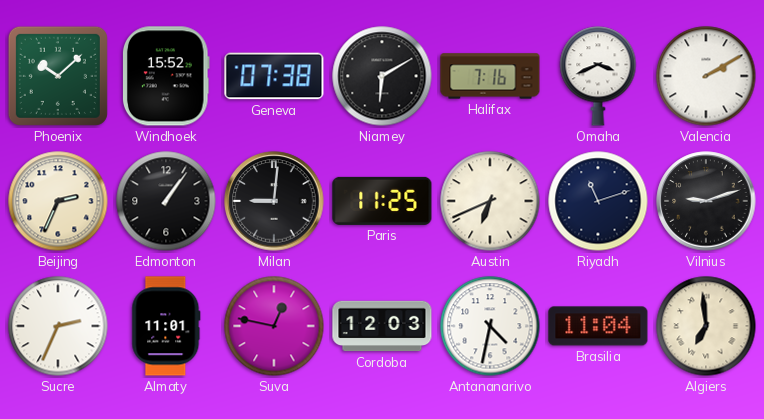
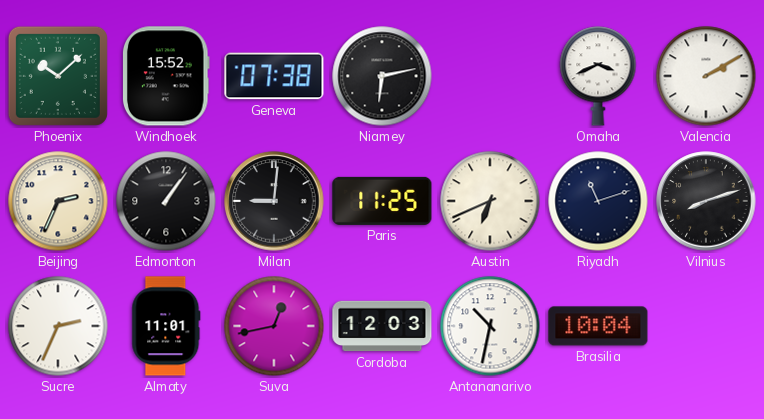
Niamey: 6:10 -> 6:13 (382, 76)
Halifax: 7:16 -> none (490, 76)
Vilnius: 9:12 -> 8:12 (706, 201)
Suva: 12:47 -> 12:43 (274, 326)
Antananarivo: 4:32 -> 10:32 (490, 326)
Brasilia: 11:04 -> 10:04 (598, 326)
Algiers: 6:59 -> none (706, 326)
